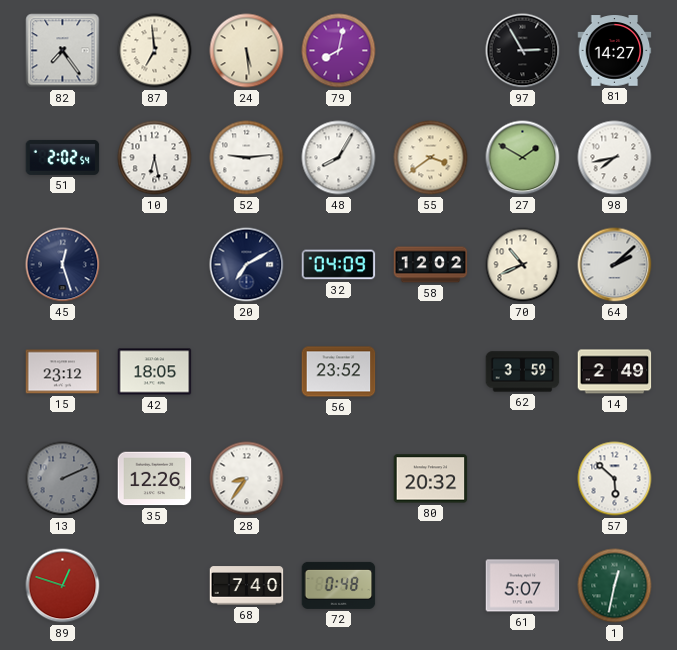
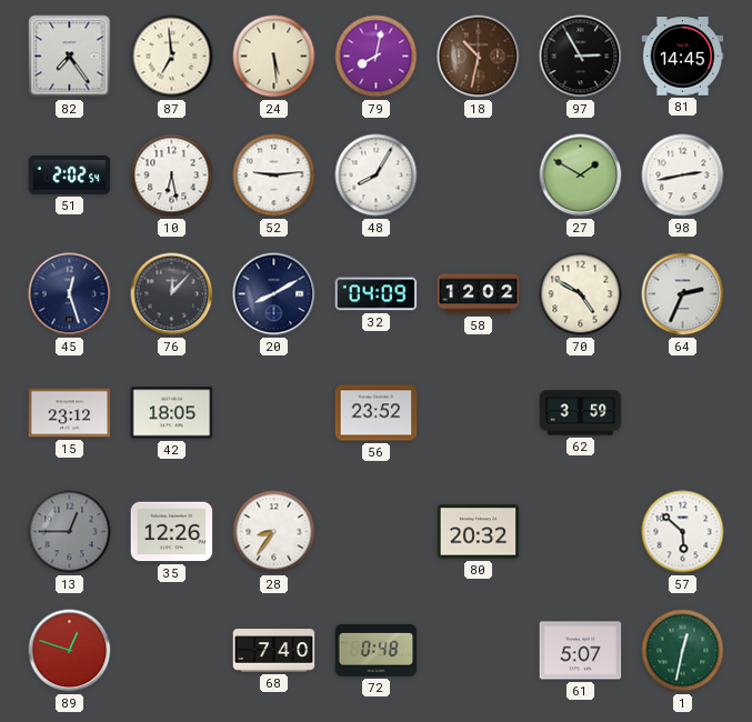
18: none -> 10:32 (479, 57)
81: 14:27 -> 14:45 (683, 57)
55: 3:39 -> none (431, 158)
98: 7:43 -> 2:43 (683, 176)
76: none -> 12:07 (172, 294)
20: 7:10 -> 8:10 (274, 294)
70: 10:41 -> 4:50 (581, 294)
64: 2:08 -> 2:34 (683, 294)
14: 2:49 -> none (615, 372)
13: 2:11 -> 12:45 (70, 532)
